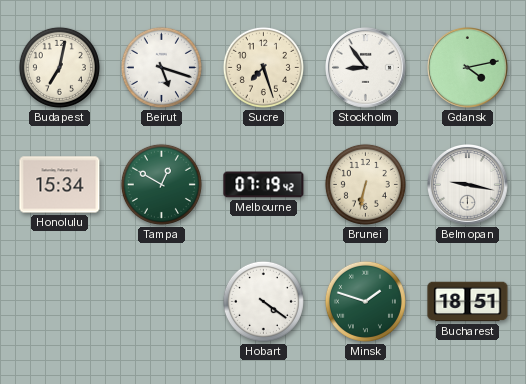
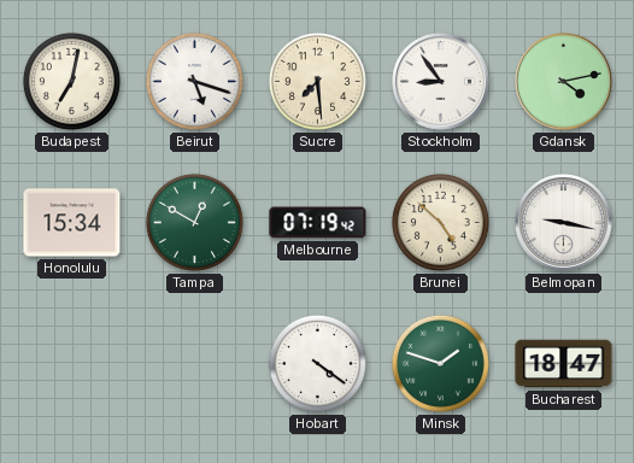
Sucre: 7:27 -> 7:29 (317, 81)
Brunei: 6:32 -> 4:52 (440, 222)
Bucharest: 18:51 -> 18:47 (564, 364)
